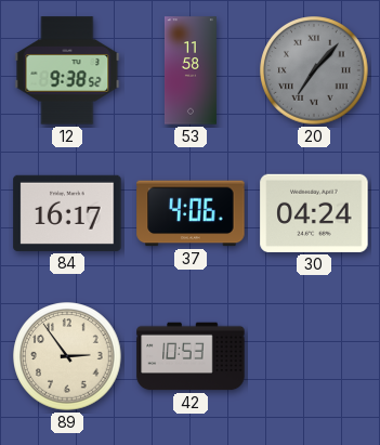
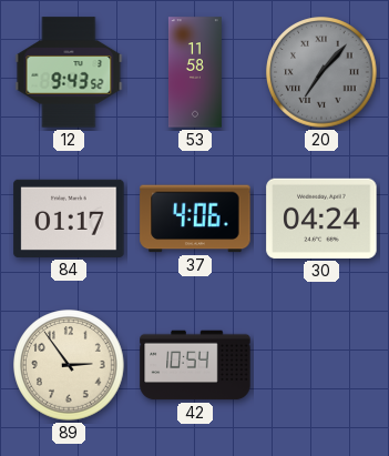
12: 9:38 -> 9:43 (69, 72)
84: 16:17 -> 01:17 (69, 219)
42: 10:53 -> 10:54 (195, 365)
